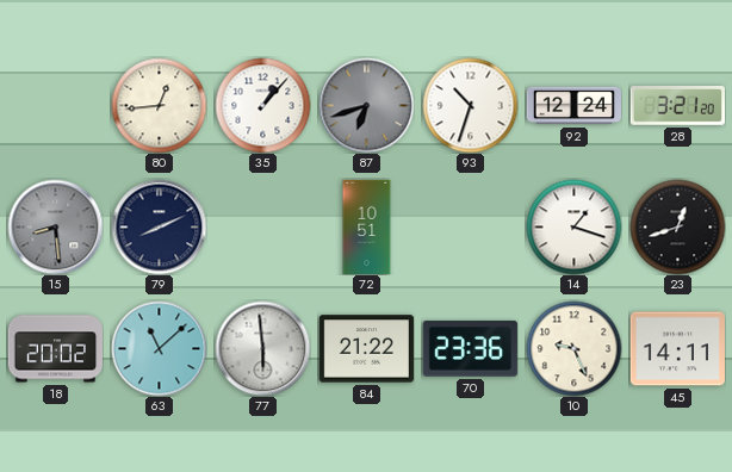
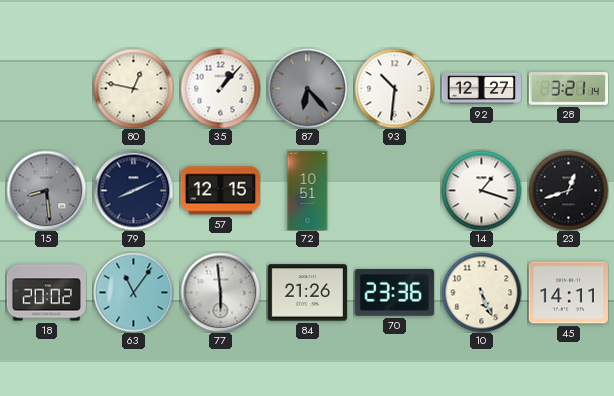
80: 12:44 -> 12:47 (133, 88)
87: 6:42 -> 6:23 (307, 88)
93: 10:33 -> 10:31 (394, 88)
92: 12:24 -> 12:27 (481, 89)
28: 3:21:20 -> 3:21:14 (568, 89)
57: none -> 12:15 (220, 191)
63: 11:08 -> 11:06 (133, 292)
84: 21:22 -> 21:26 (307, 293)
10: 9:26 -> 5:26 (481, 292)
